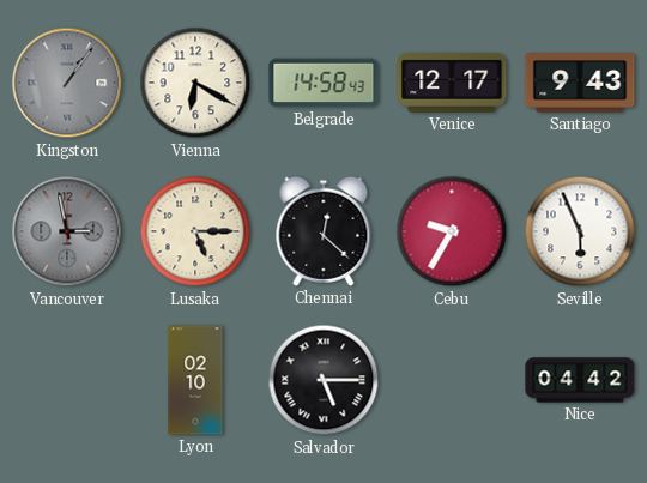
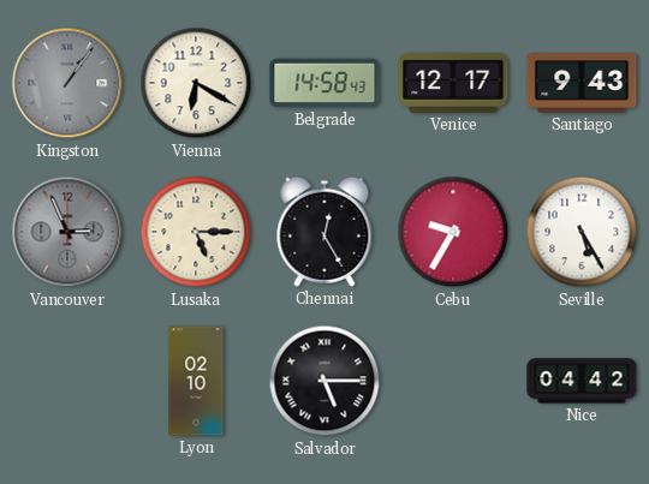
Vancouver: 2:58 -> 2:56 (67, 232)
Chennai: 12:22 -> 12:25 (324, 232)
Seville: 5:56 -> 5:25 (582, 232)
